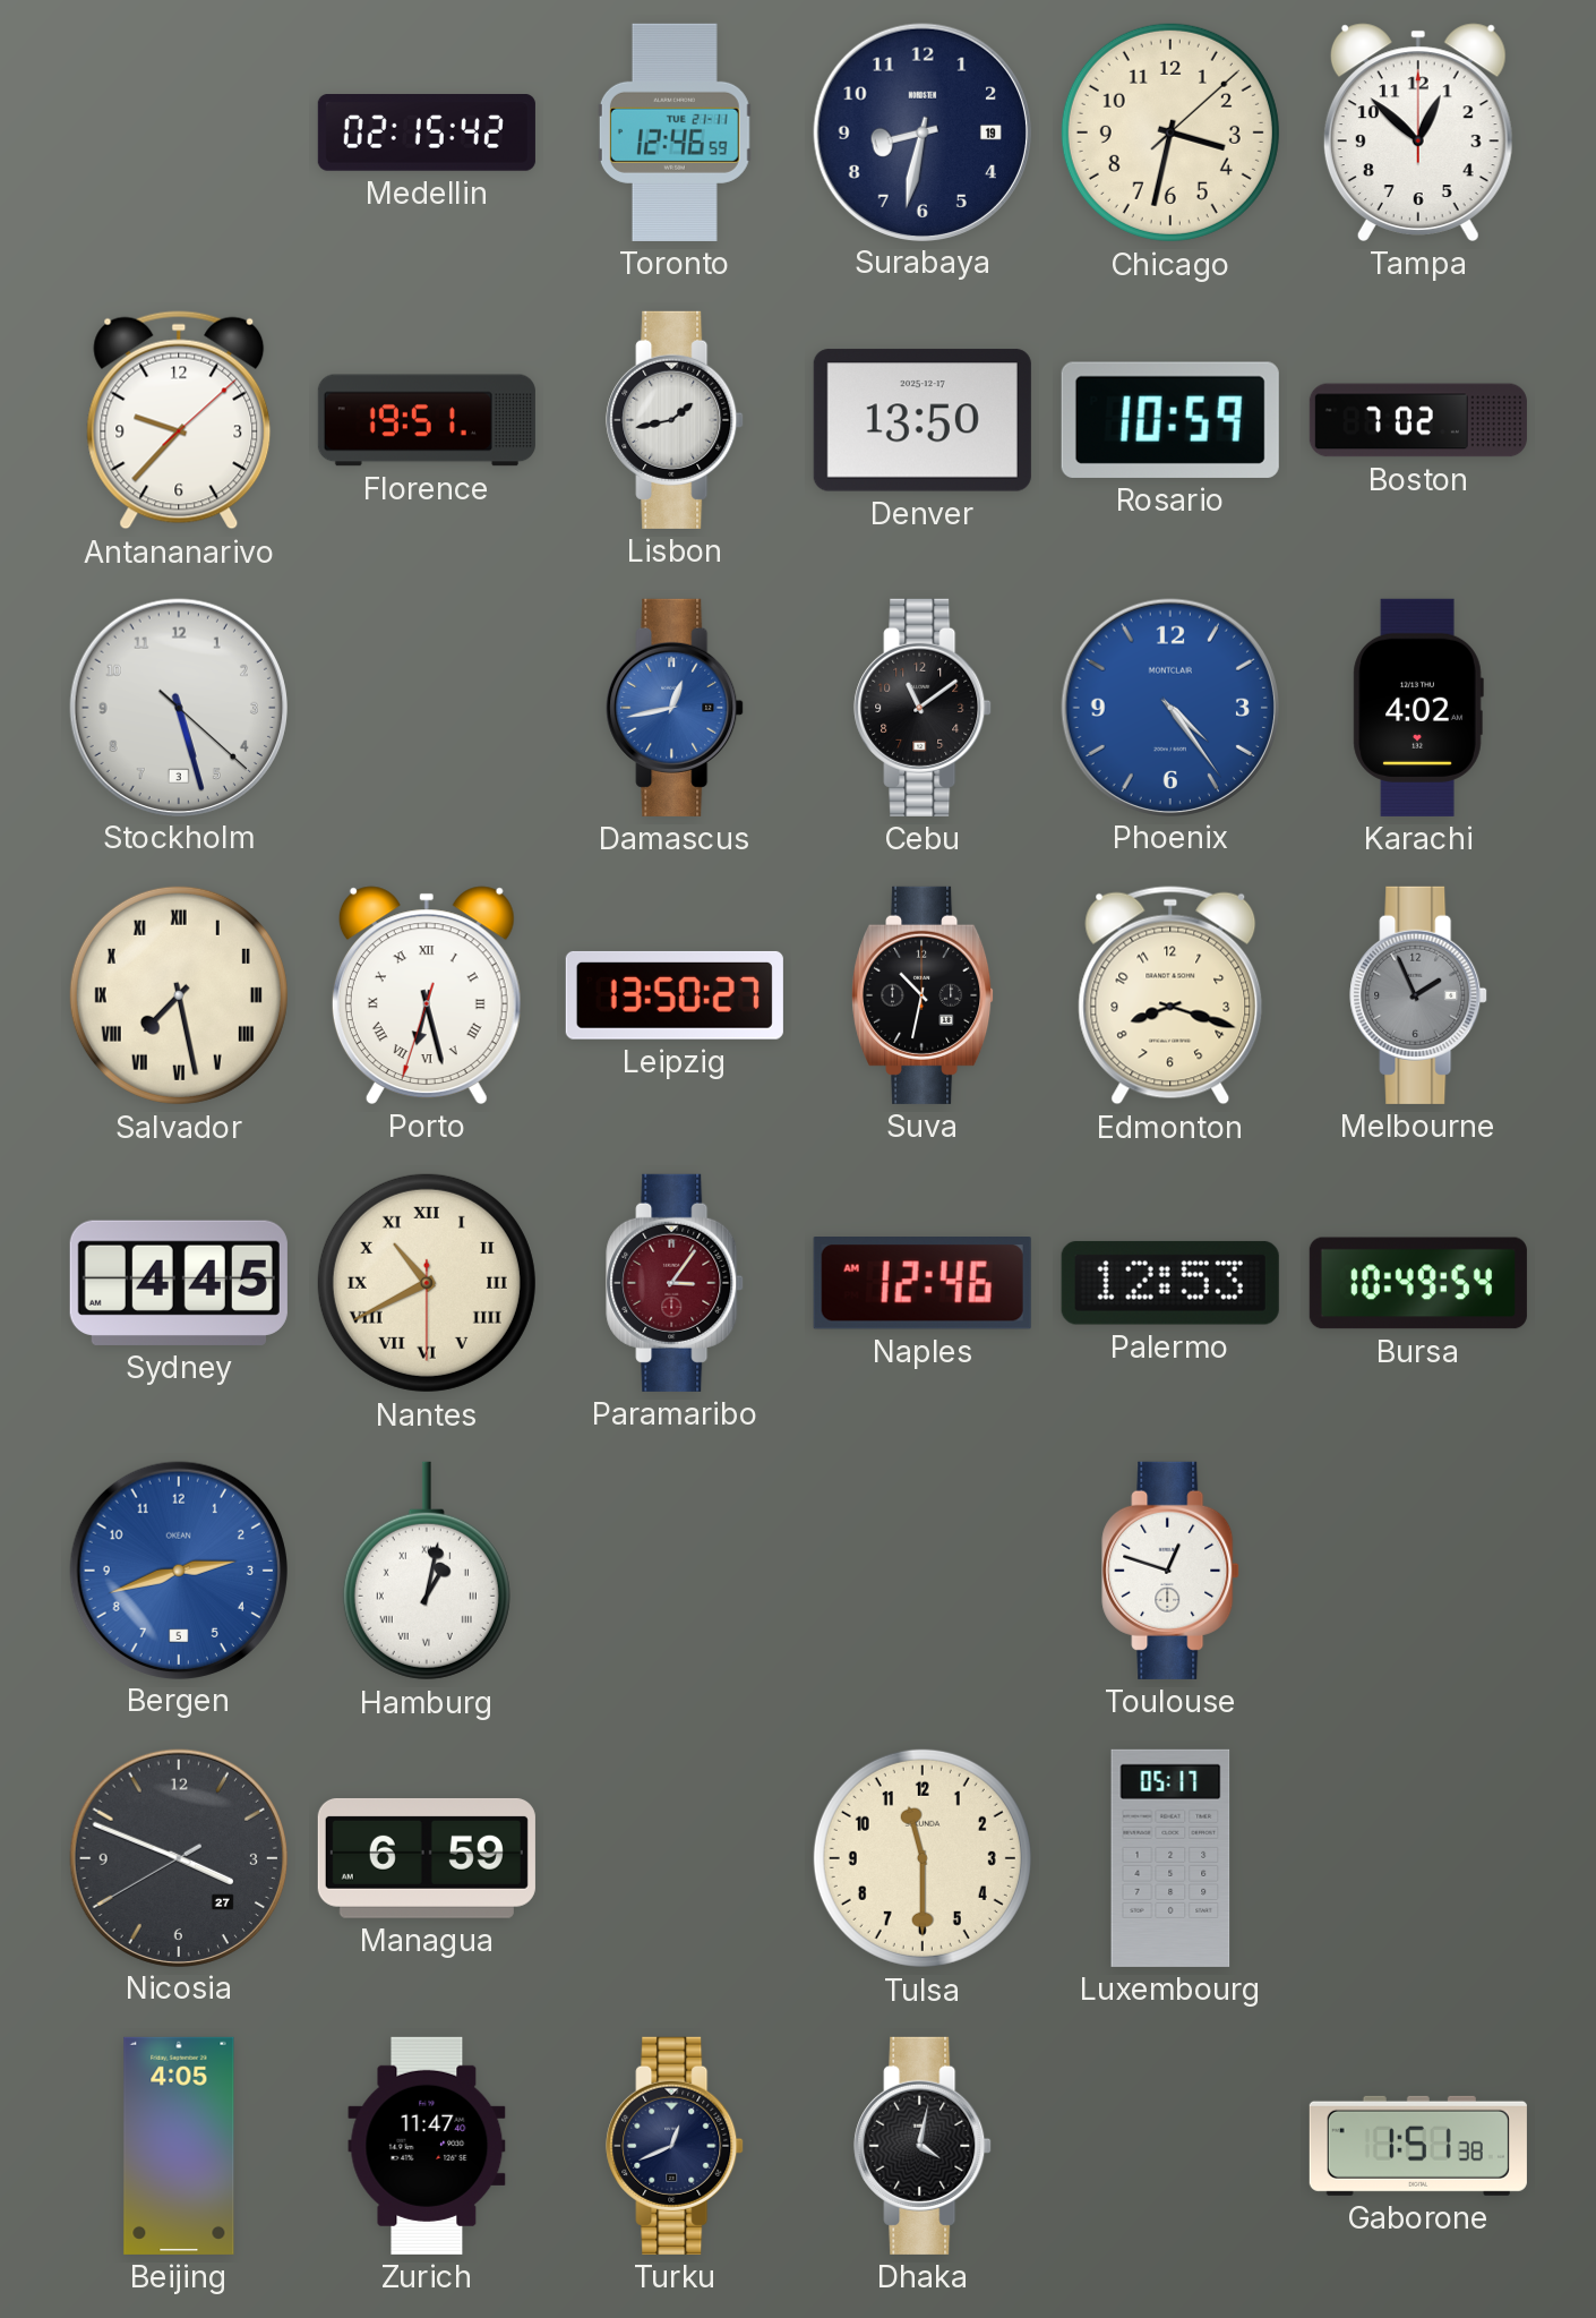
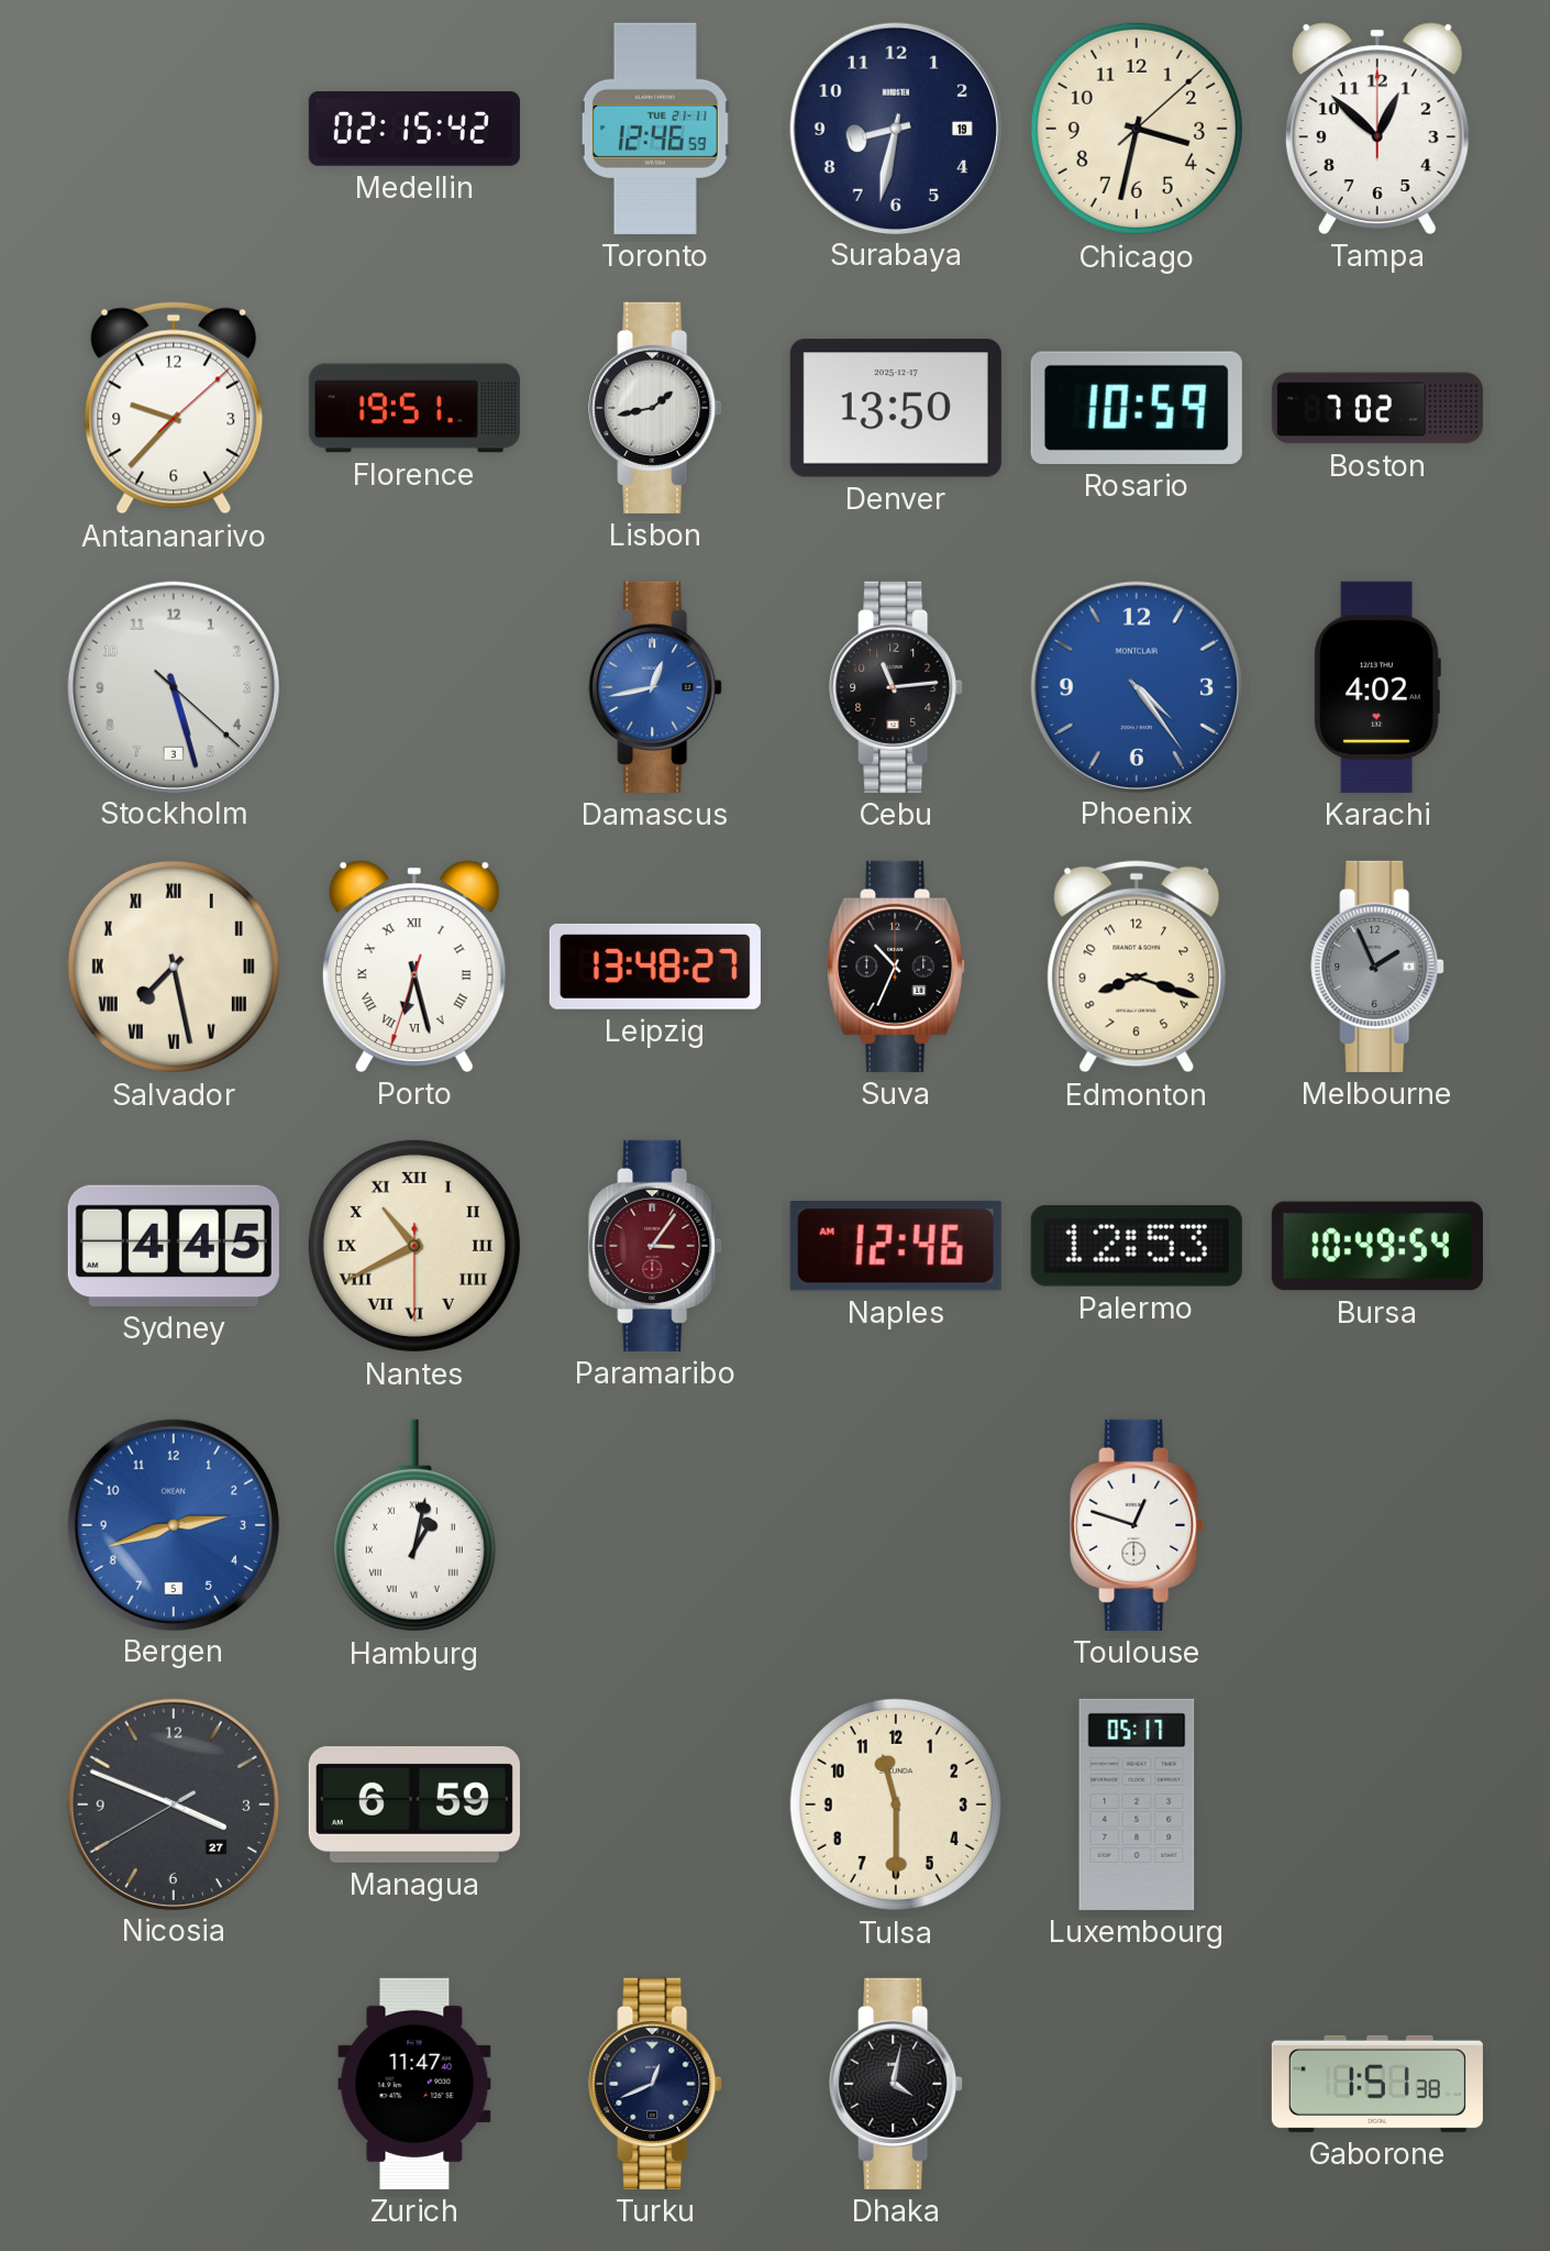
Cebu: 11:09 -> 11:14 (896, 687)
Leipzig: 13:50 -> 13:48 (655, 967)
Suva: 10:32 -> 10:34 (896, 967)
Beijing: 4:05 -> none (179, 2146)
